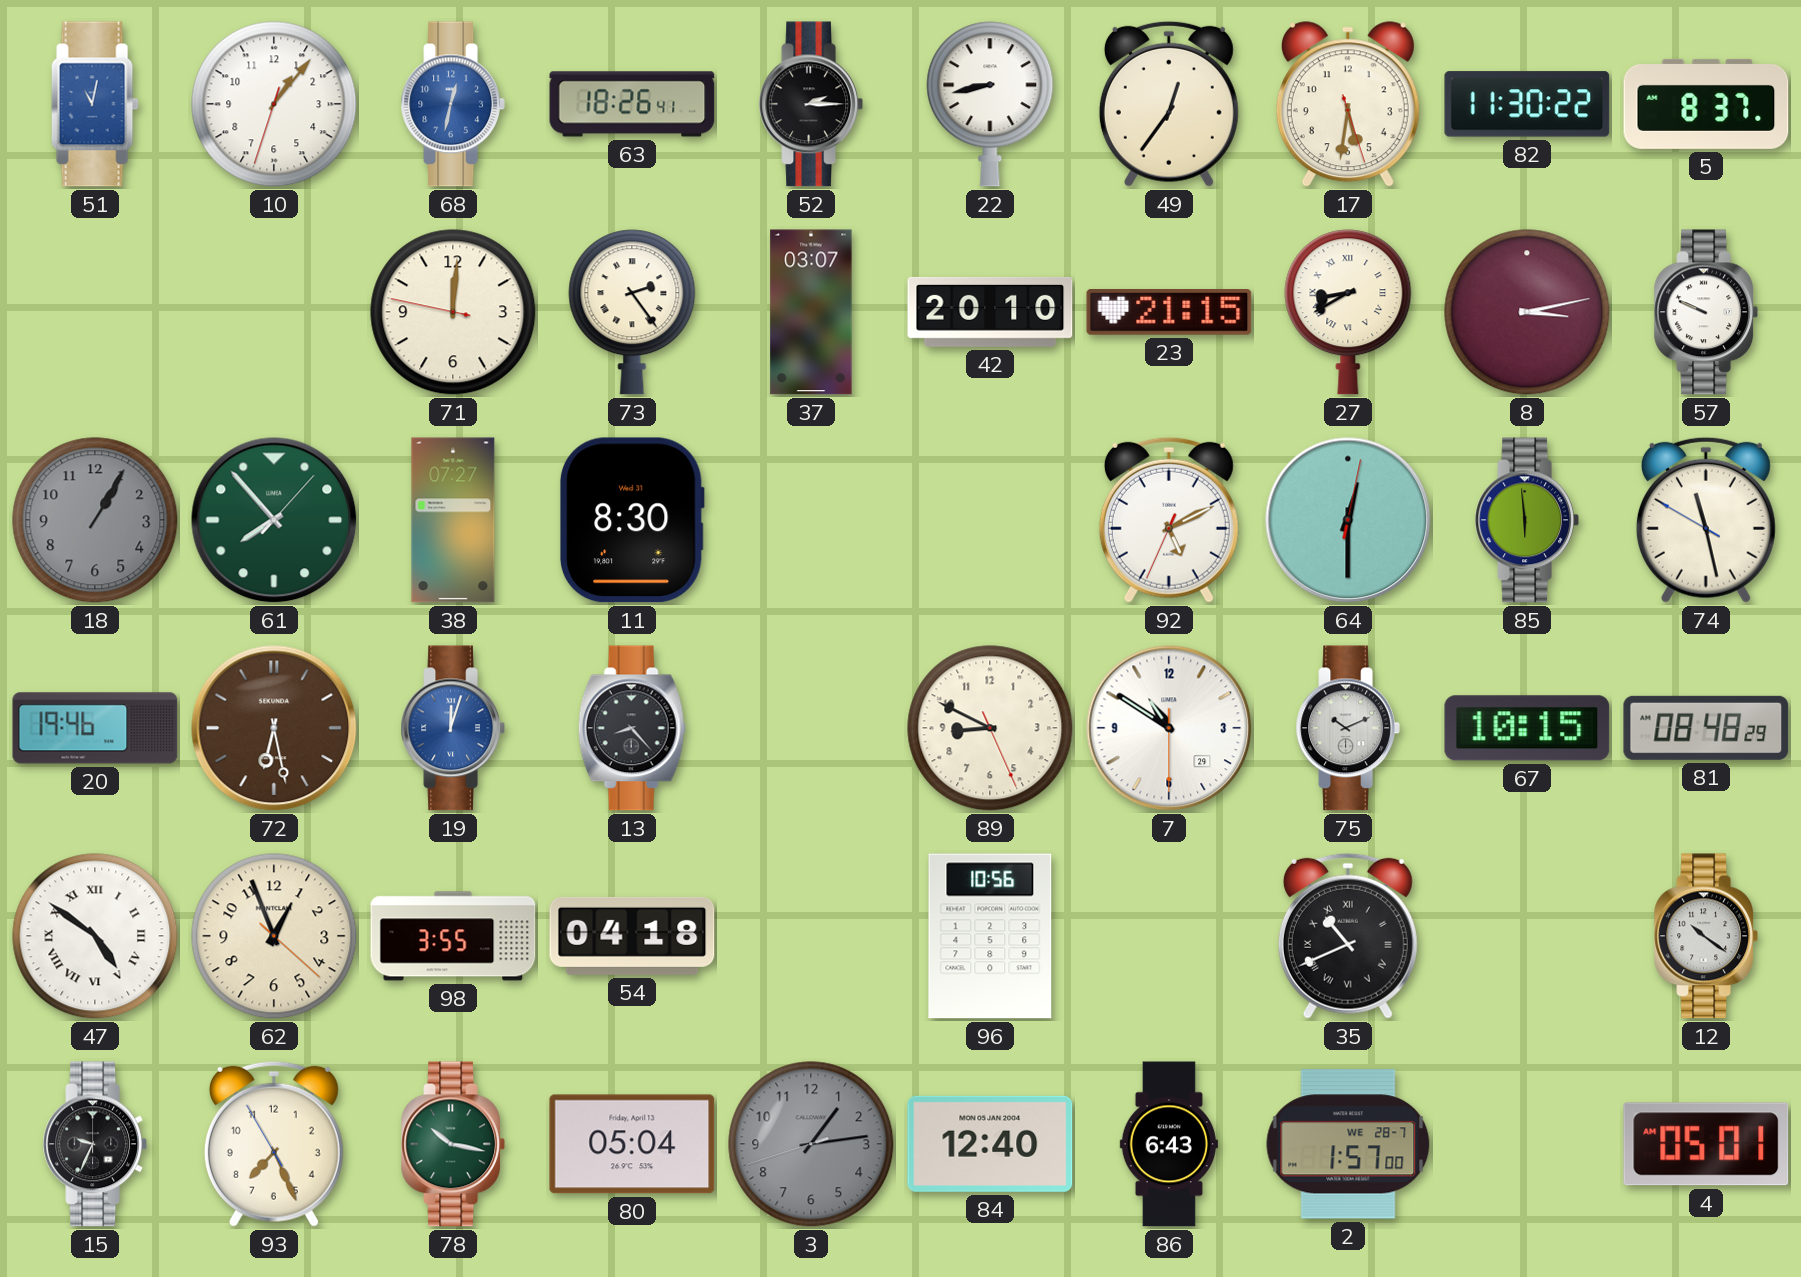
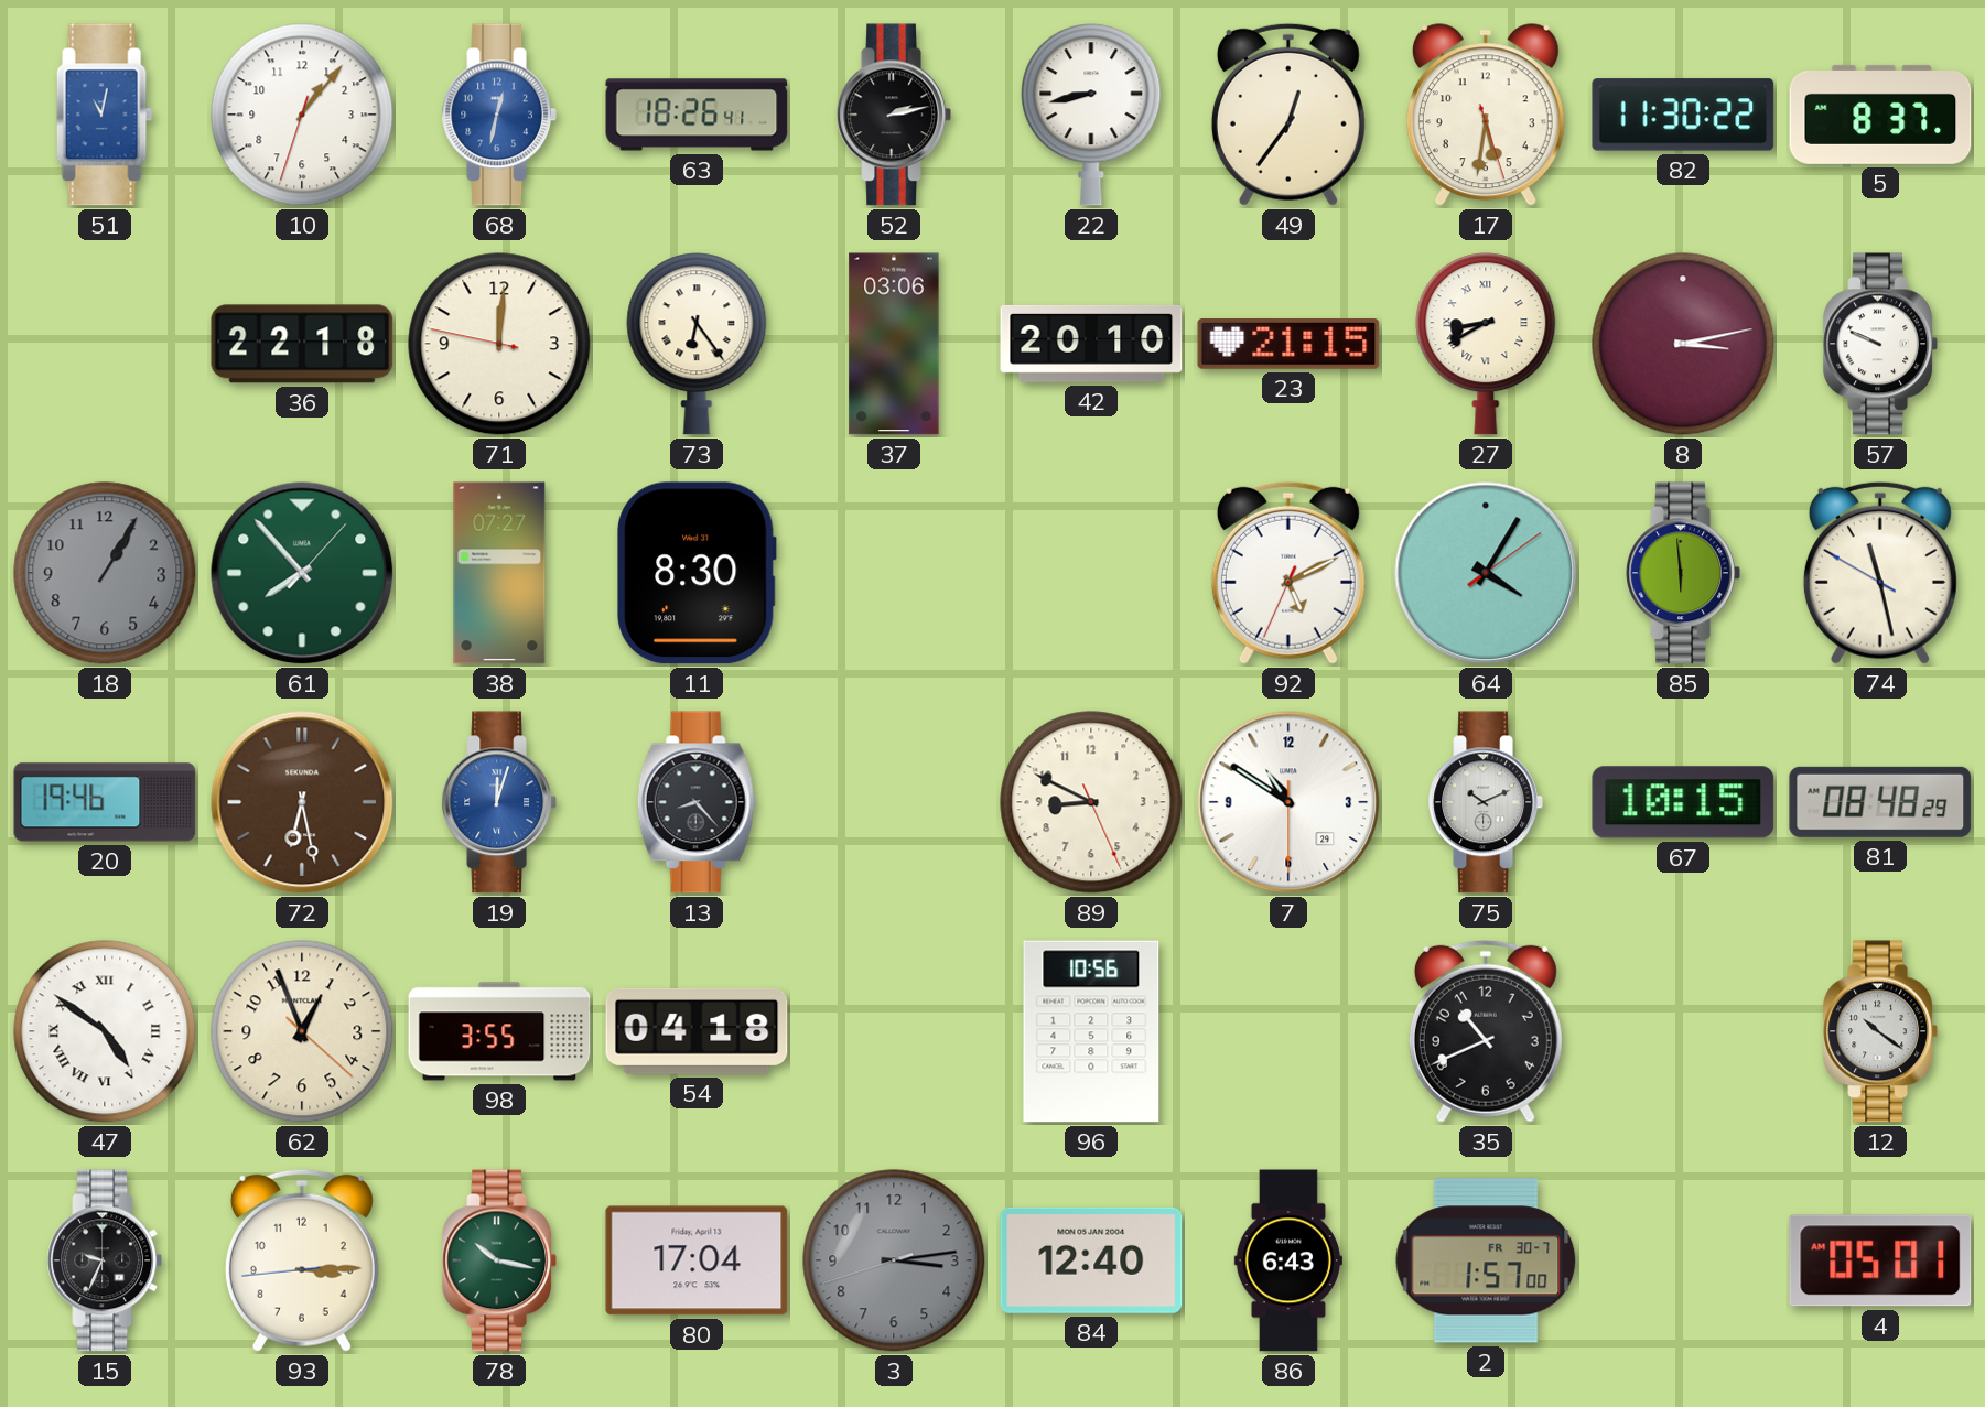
52: 2:15 -> 2:13 (893, 115)
36: none -> 22:18 (302, 344)
73: 2:24 -> 6:24 (697, 344)
37: 03:07 -> 03:06 (894, 344)
64: 12:30 -> 4:05 (1486, 573)
35 numerals: Roman -> Arabic (1486, 1031)
93: 7:25 -> 3:14 (302, 1260)
80: 05:04 -> 17:04 (697, 1260)
3: 1:13 -> 3:13 (894, 1260)
2 date: WE 28-7 -> FR 30-7 (1486, 1260)
